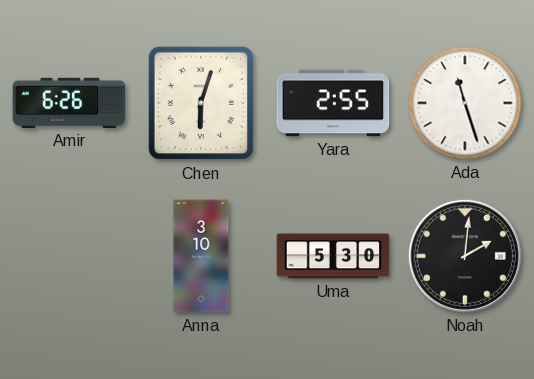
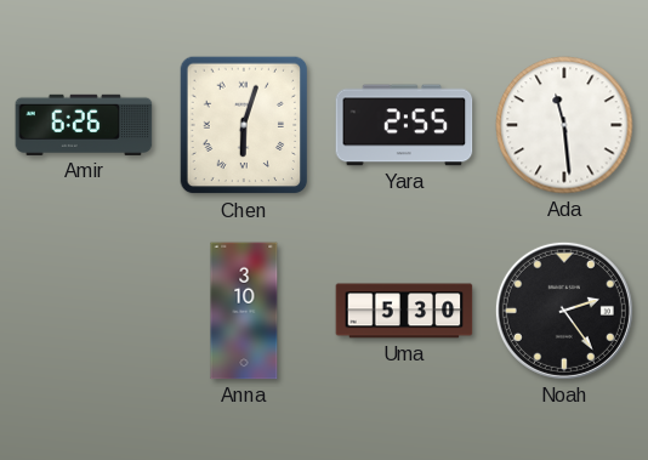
Ada: 11:27 -> 11:29 (564, 125)
Noah: 2:01 -> 2:24 (564, 311)
